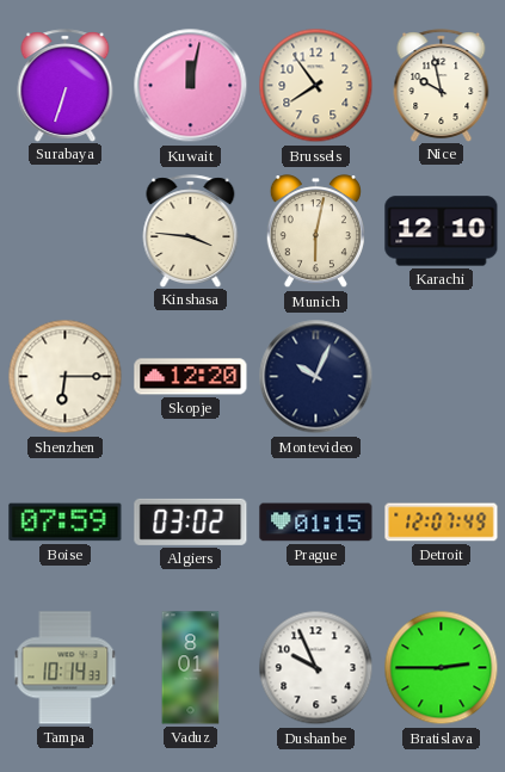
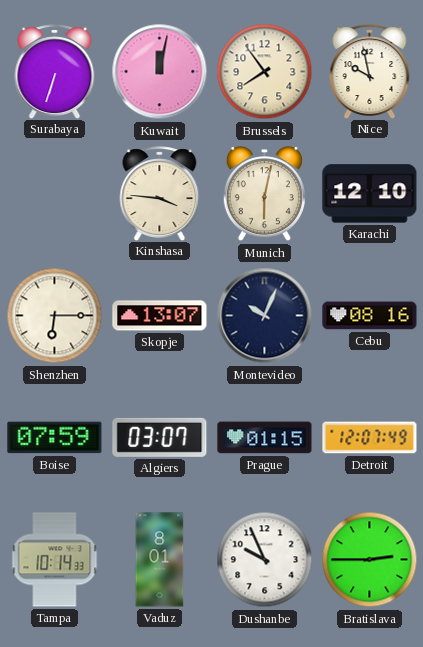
Skopje: 12:20 -> 13:07 (160, 316)
Cebu: none -> 08:16 (370, 316)
Algiers: 03:02 -> 03:07 (160, 437)
